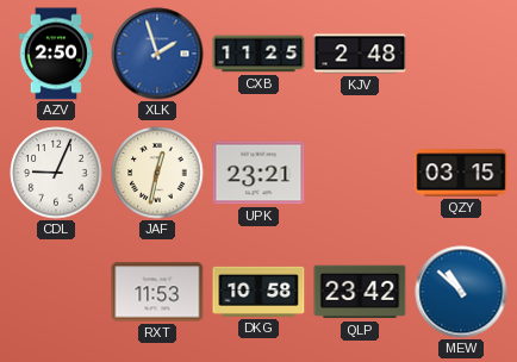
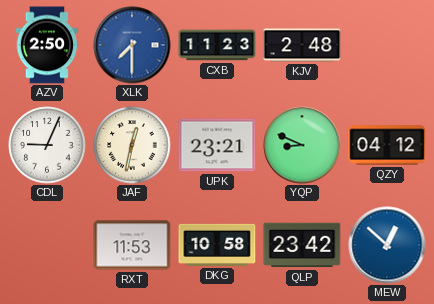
XLK: 1:57 -> 7:30 (132, 45)
CXB: 11:25 -> 11:23 (217, 45)
YQP: none -> 8:49 (302, 145)
QZY: 03:15 -> 04:12 (387, 145)
MEW: 10:52 -> 12:52 (387, 245)
